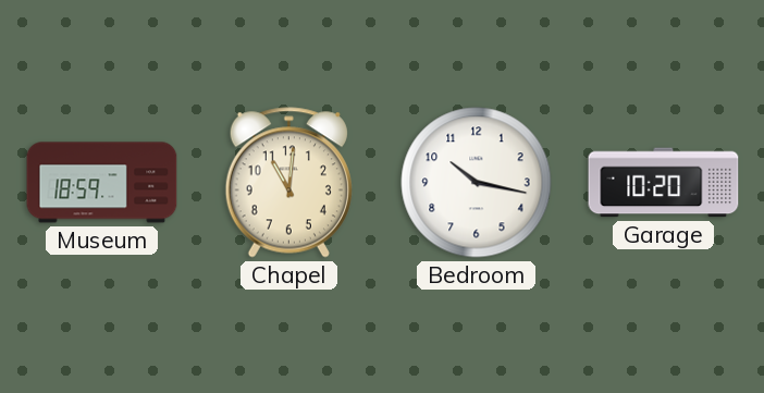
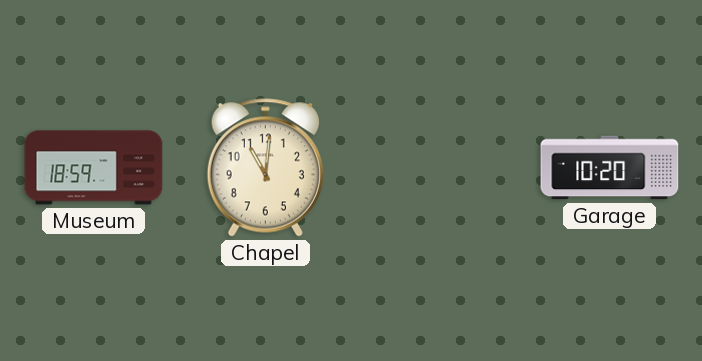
Bedroom: 10:17 -> none (477, 183)
